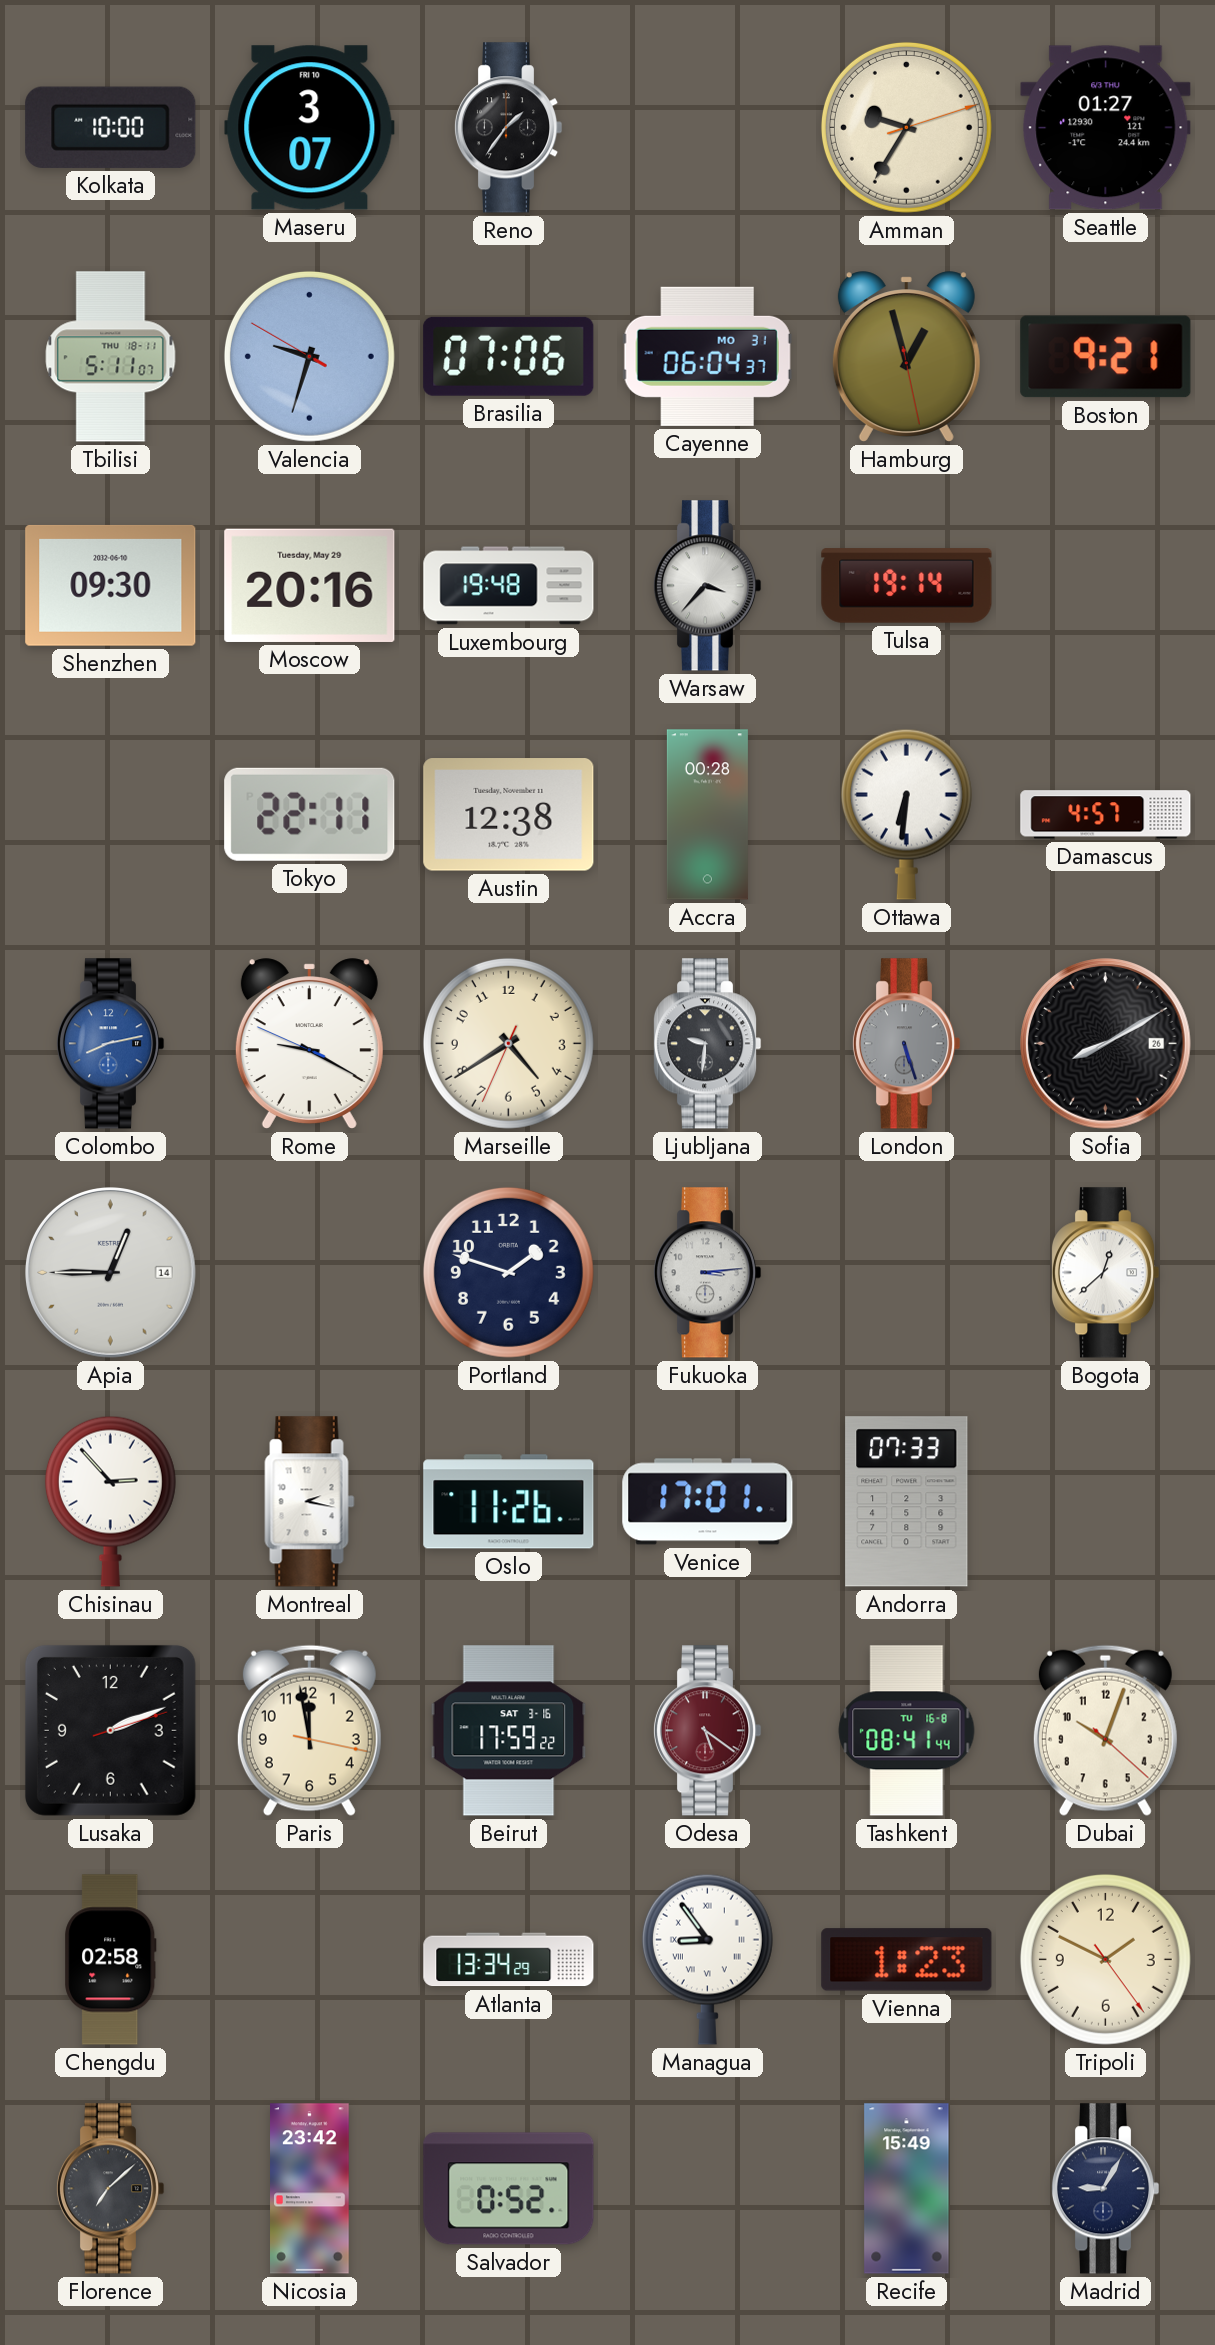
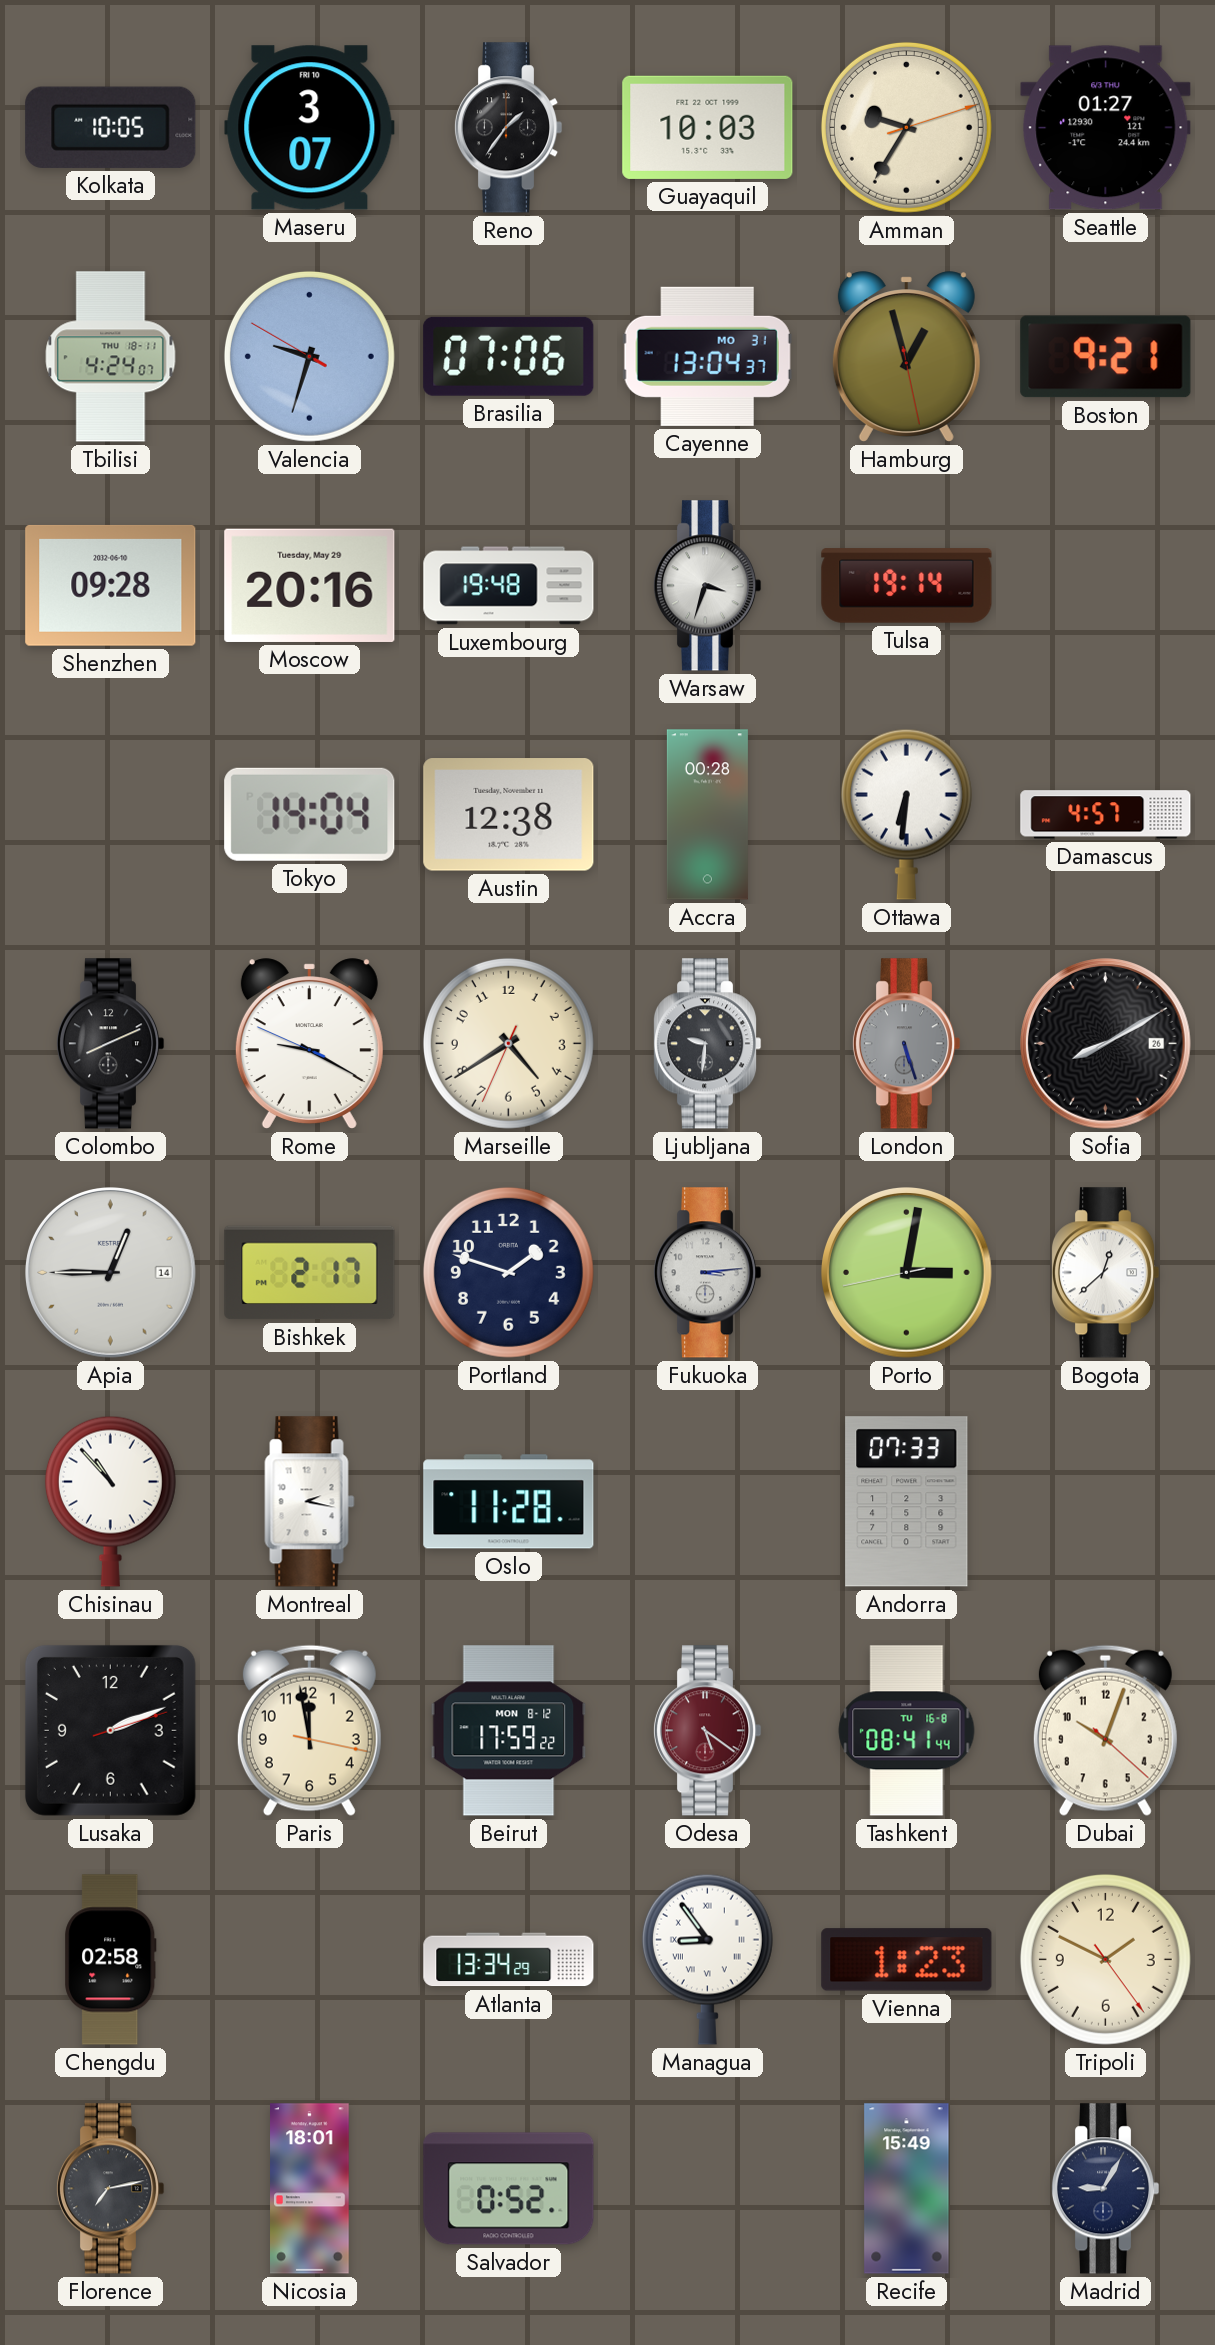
Kolkata: 10:00 -> 10:05 (111, 127)
Guayaquil: none -> 10:03 (708, 127)
Tbilisi: 5:11 -> 4:24 (111, 357)
Cayenne: 06:04 -> 13:04 (707, 356)
Shenzhen: 09:30 -> 09:28 (111, 585)
Warsaw: 3:37 -> 3:33 (707, 586)
Tokyo: 22:11 -> 14:04 (310, 814)
Colombo: 8:13 -> 8:11 (110, 1044)
Colombo dial: blue -> black (110, 1044)
Bishkek: none -> 2:17 (310, 1273)
Porto: none -> 3:01 (907, 1273)
Chisinau: 2:53 -> 10:53 (110, 1501)
Oslo: 11:26 -> 11:28 (509, 1502)
Venice: 17:01 -> none (708, 1502)
Beirut date: SAT 3-16 -> MON 8-12 (509, 1731)
Florence: 7:08 -> 7:13 (110, 2189)
Nicosia: 23:42 -> 18:01 (310, 2189)
